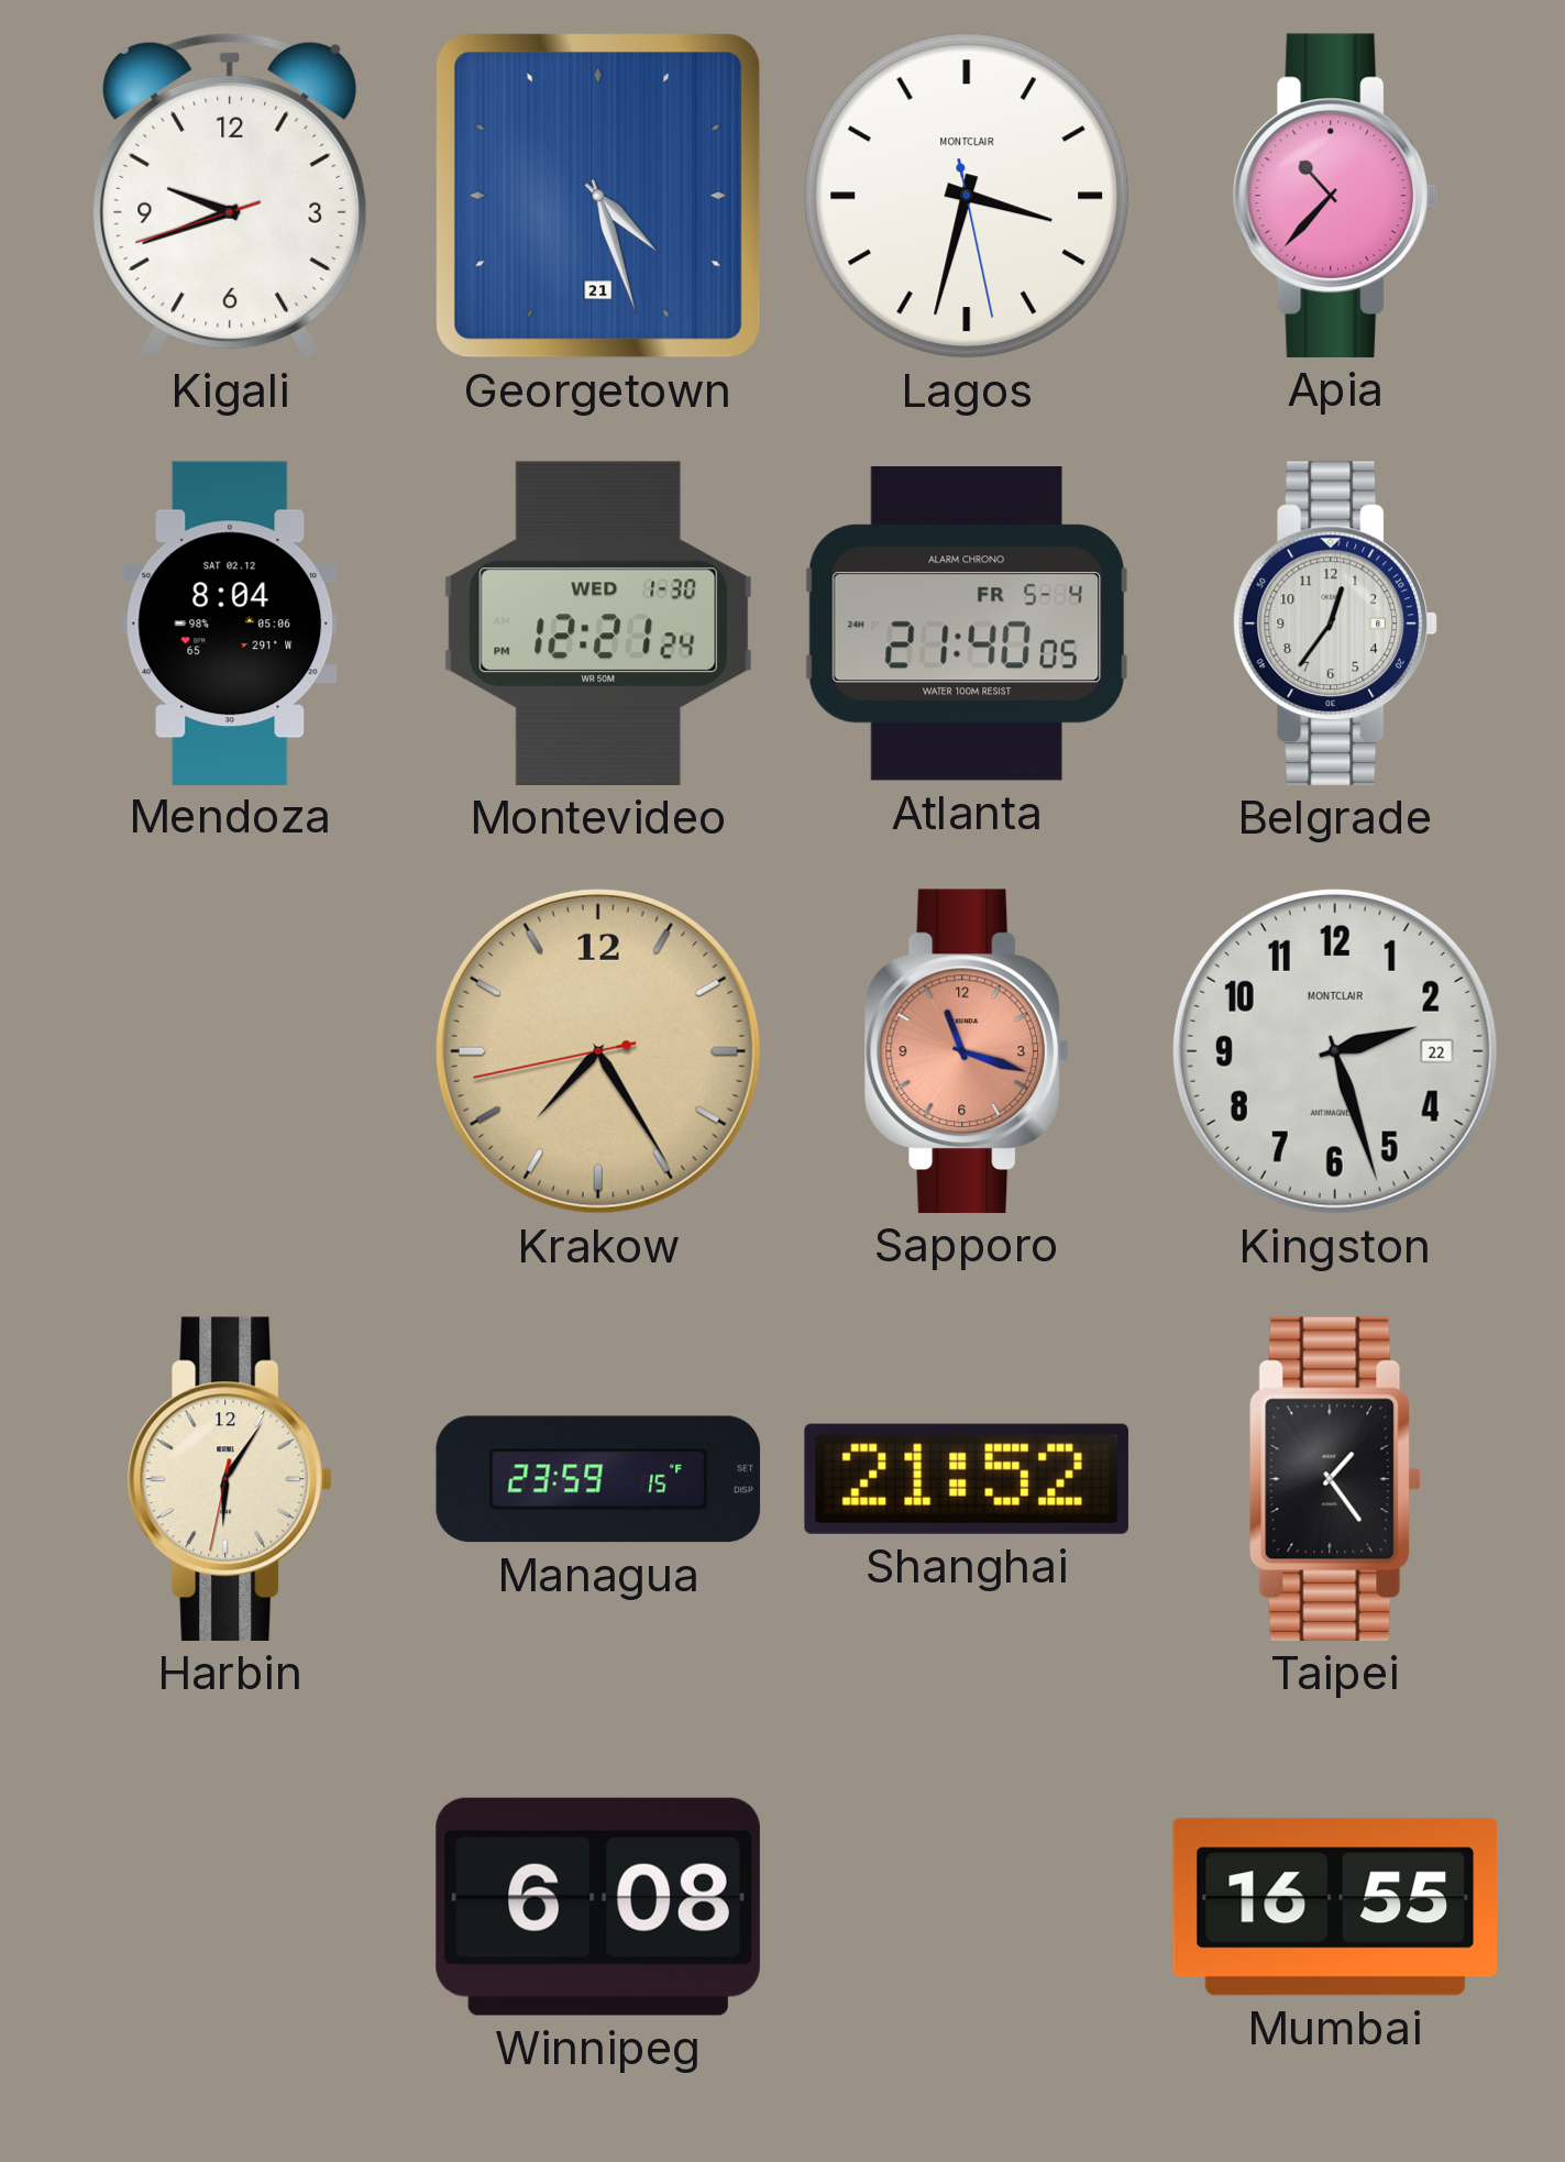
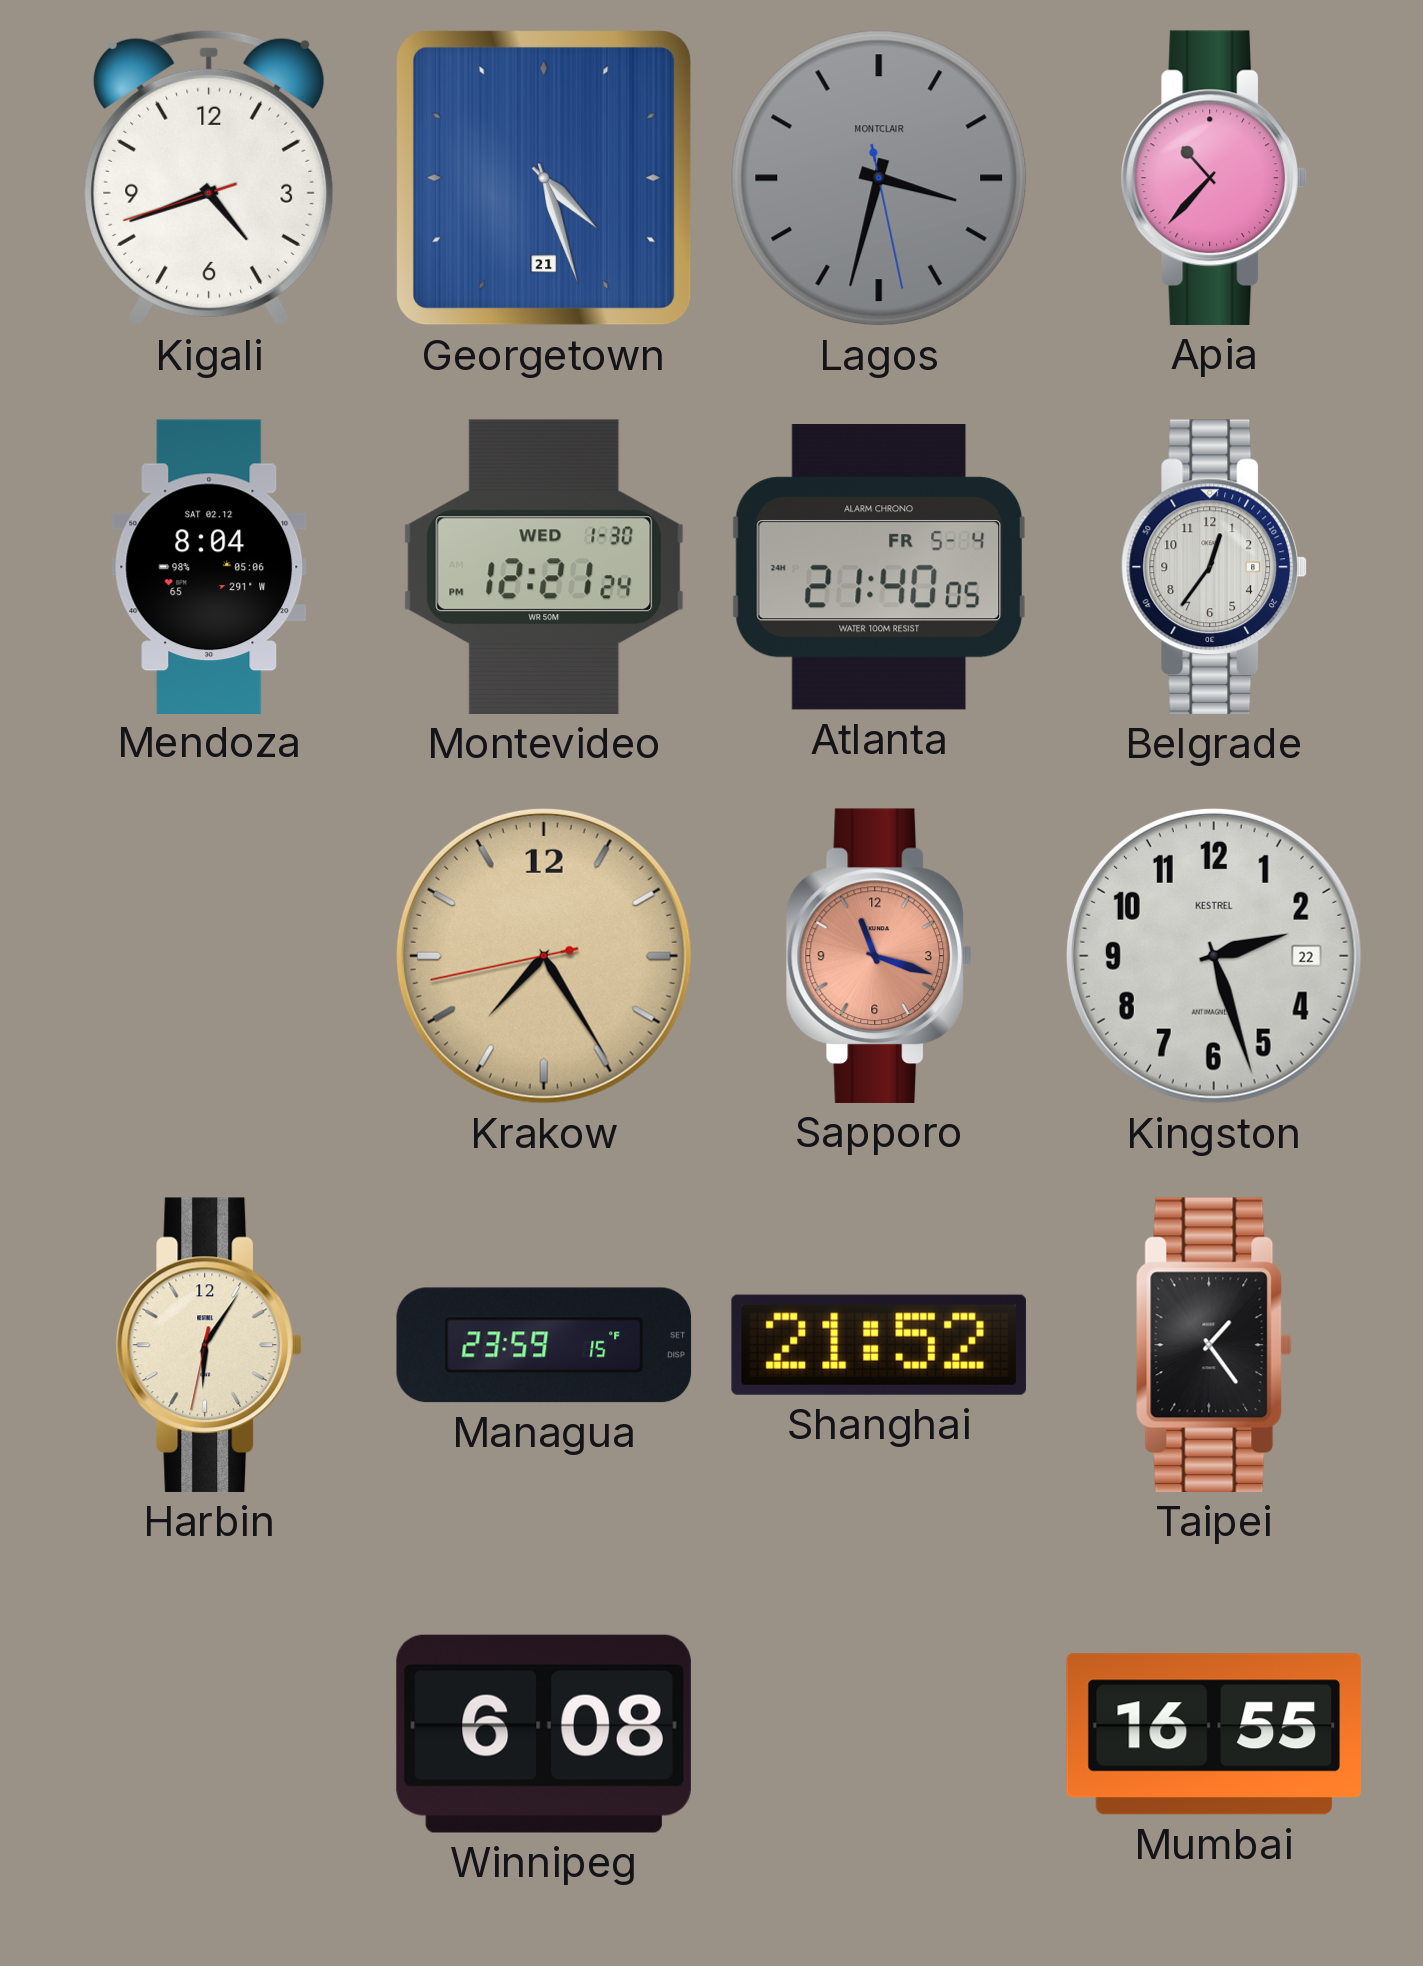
Kigali: 9:41 -> 4:41 (209, 178)
Lagos dial: white -> grey (879, 178)
Kingston brand: MONTCLAIR -> KESTREL (1214, 956)
